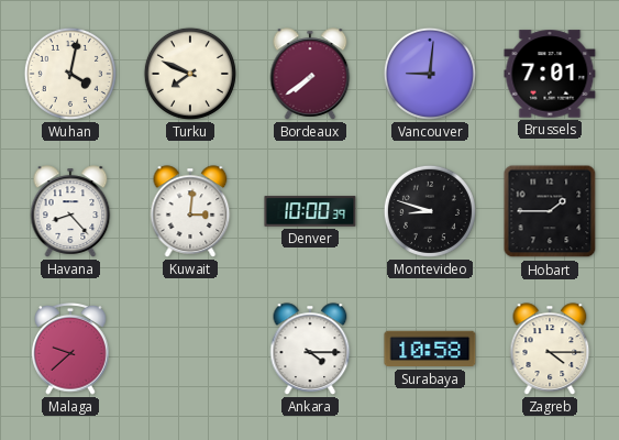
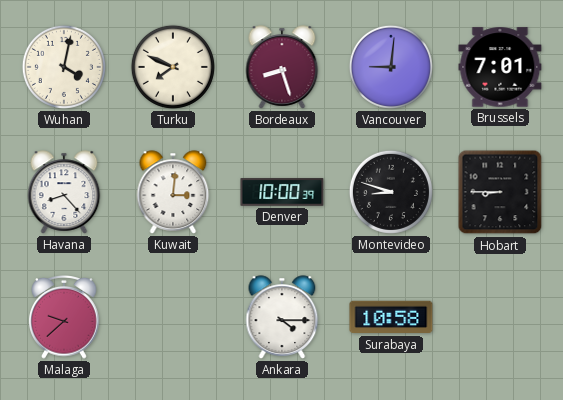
Bordeaux: 7:39 -> 8:27 (282, 67)
Hobart: 1:45 -> 8:45 (500, 192)
Zagreb: 4:15 -> none (550, 349)
